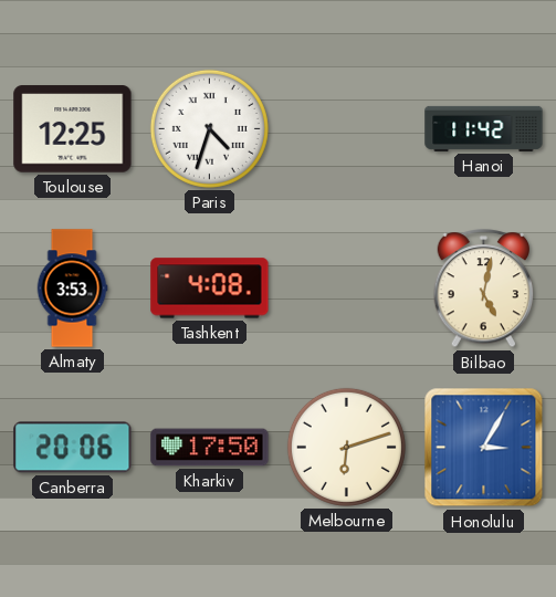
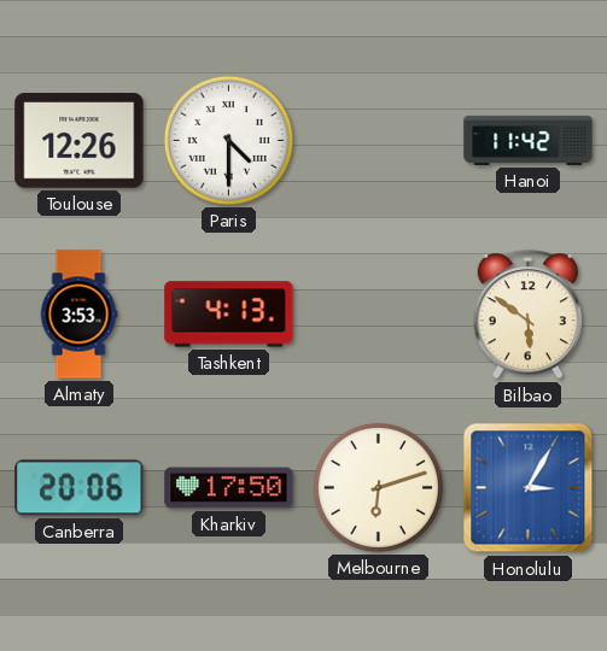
Toulouse: 12:25 -> 12:26 (80, 141)
Paris: 4:33 -> 4:30 (228, 140)
Tashkent: 4:08 -> 4:13 (229, 315)
Bilbao: 5:02 -> 5:51 (529, 315)
